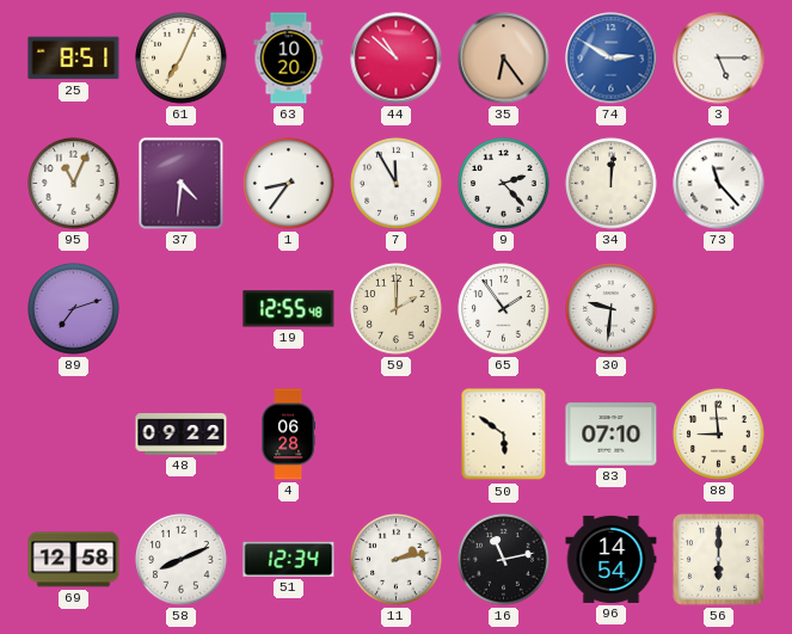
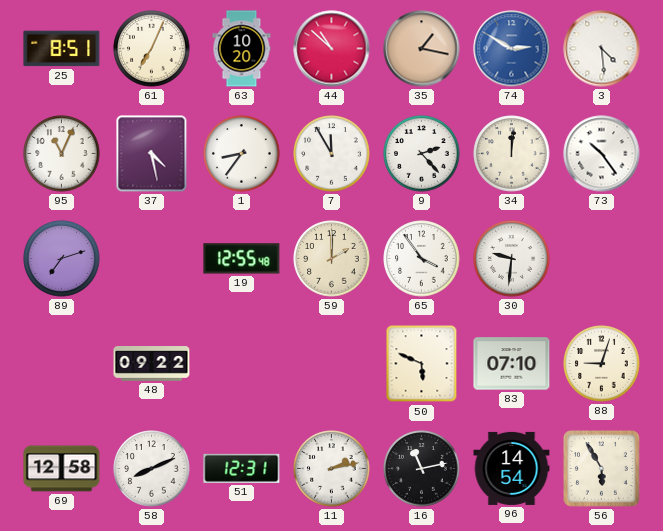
35: 6:24 -> 1:17 (422, 49)
3: 5:15 -> 4:29 (602, 49)
37: 4:31 -> 4:28 (152, 154)
73: 11:23 -> 10:24 (602, 154)
65: 1:54 -> 3:54 (422, 259)
4: 06:28 -> none (288, 435)
50: 5:51 -> 5:49 (422, 364)
88: 8:59 -> 9:03 (602, 364)
51: 12:34 -> 12:31 (242, 468)
56: 6:00 -> 5:55 (602, 469)
